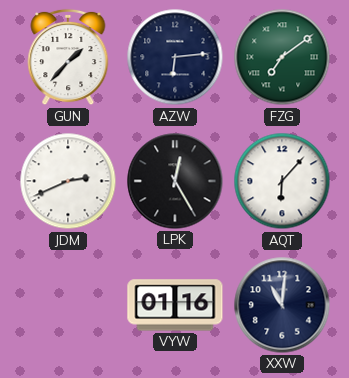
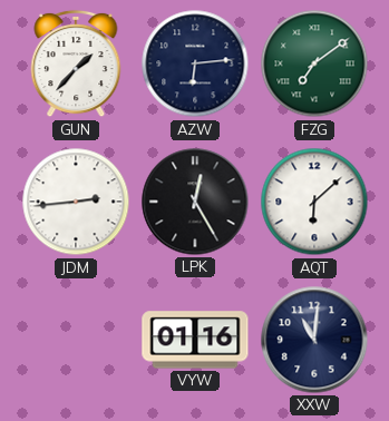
JDM: 2:41 -> 2:44 (76, 202)
AQT: 6:07 -> 6:08 (314, 202)
